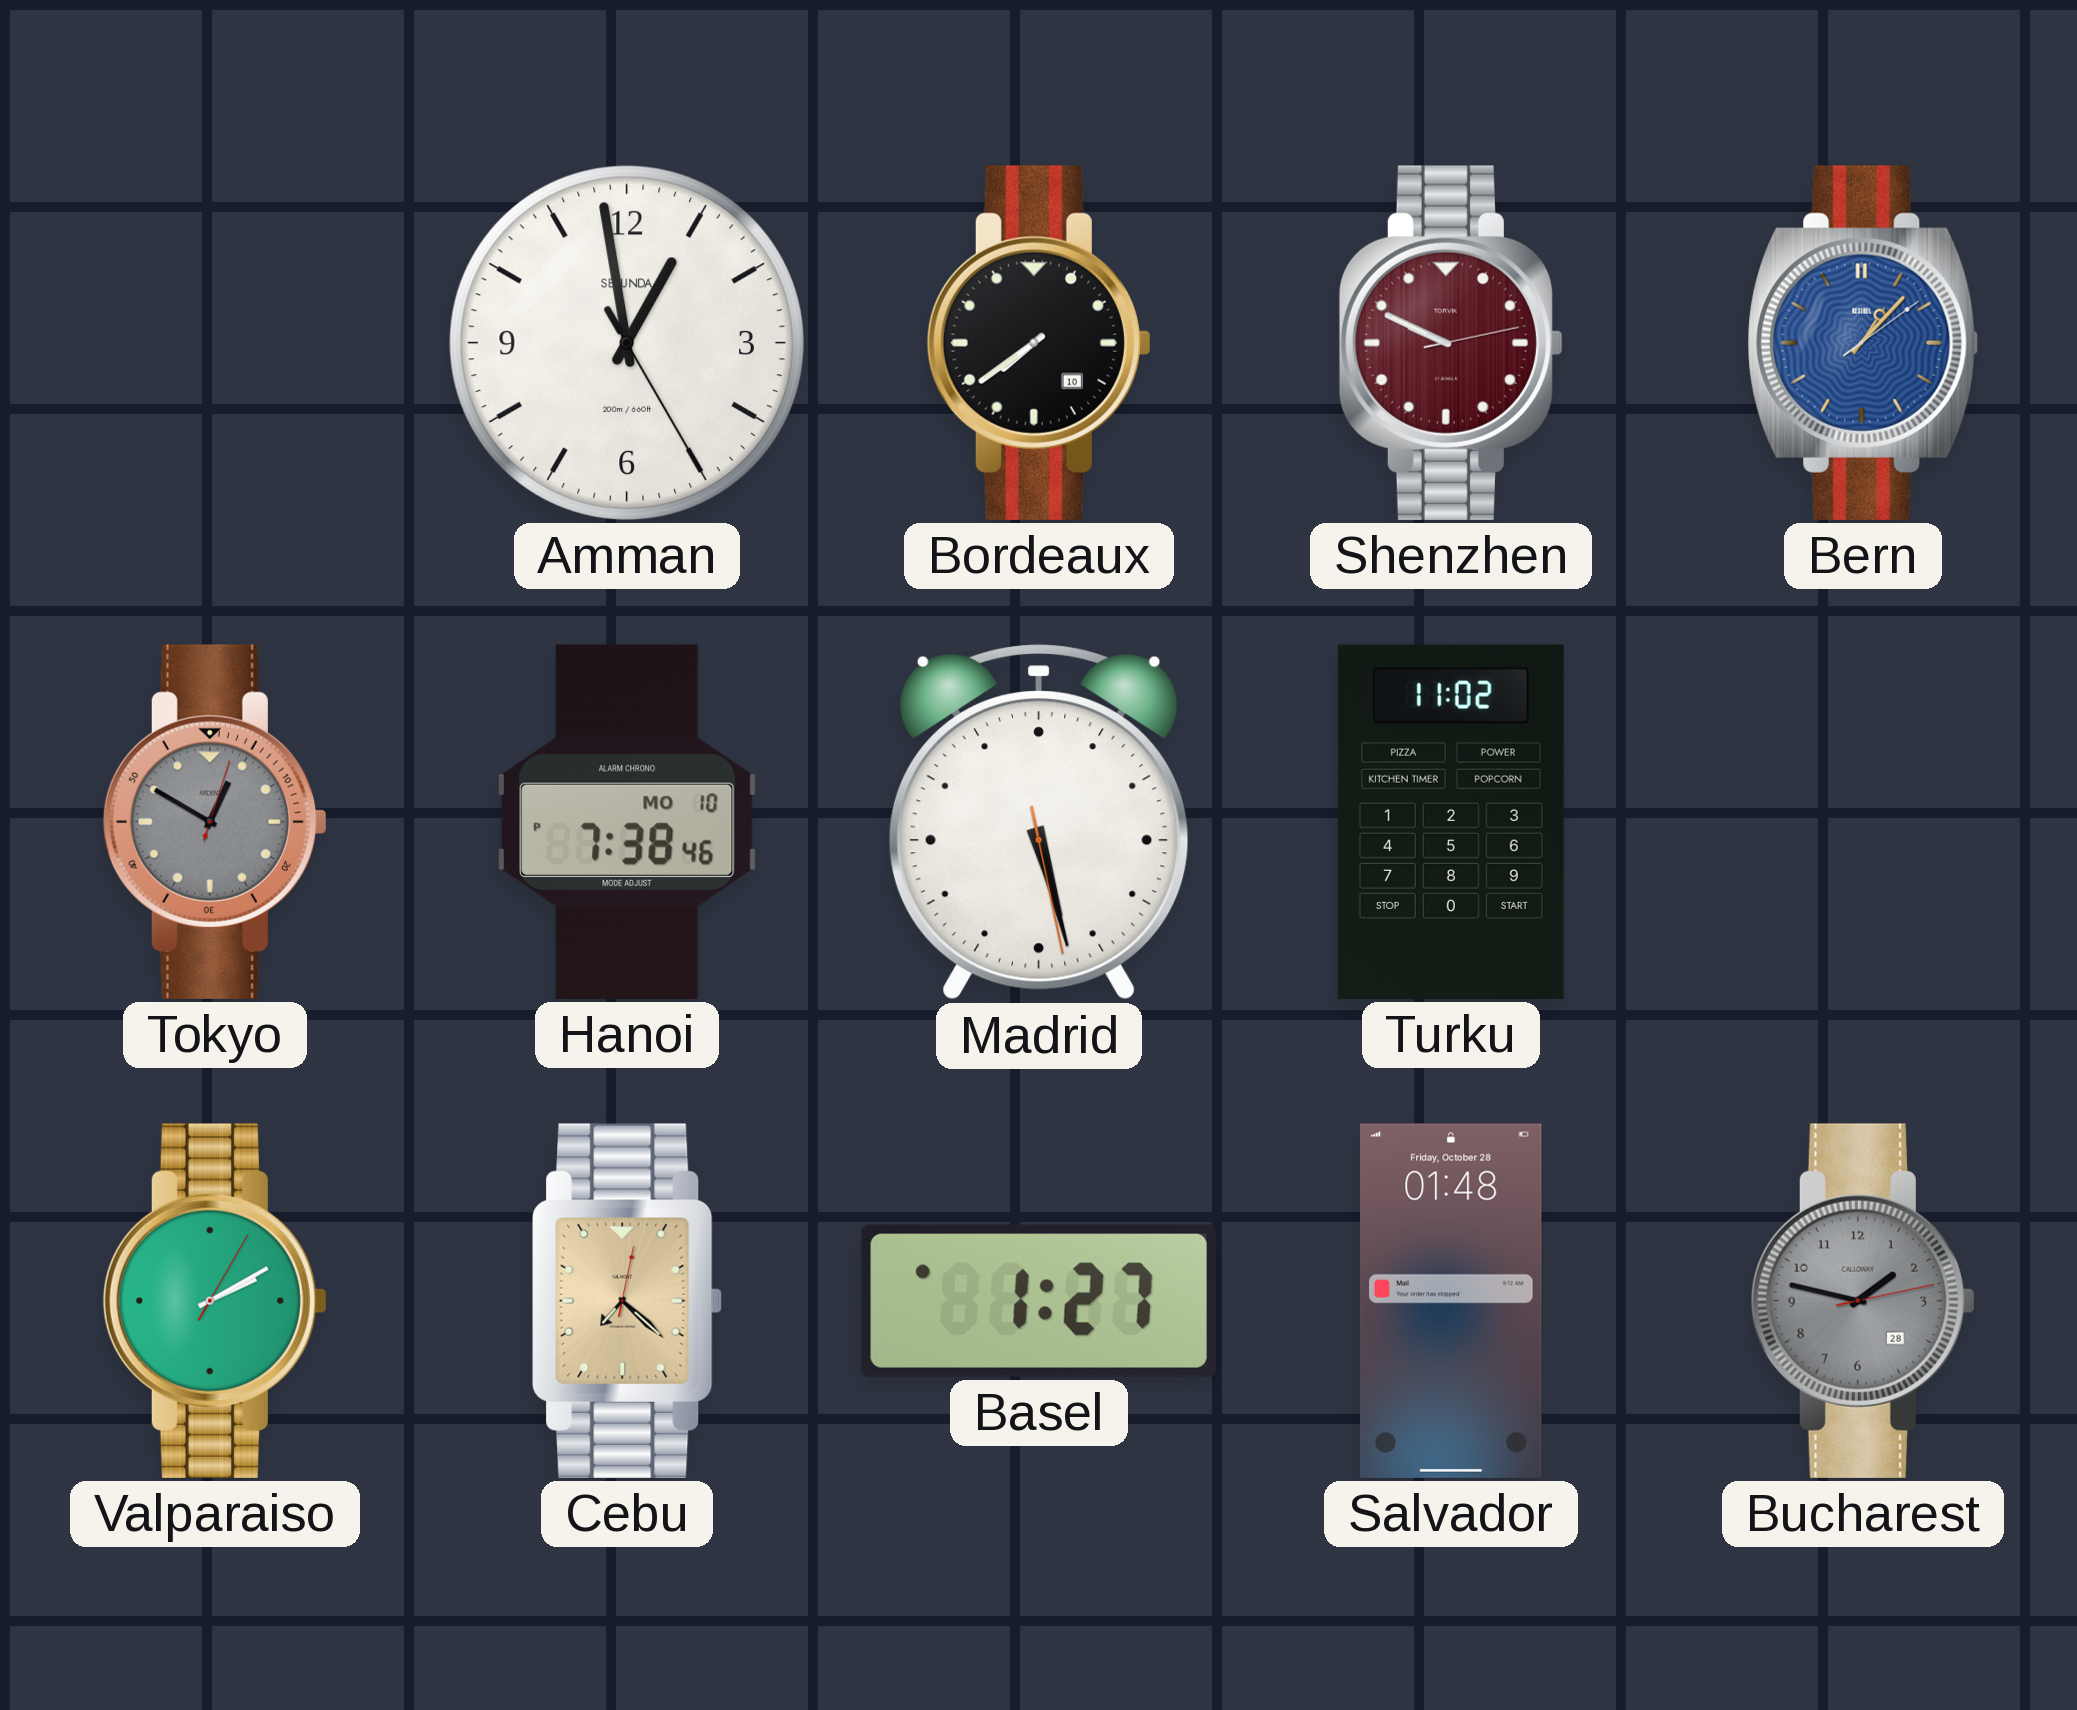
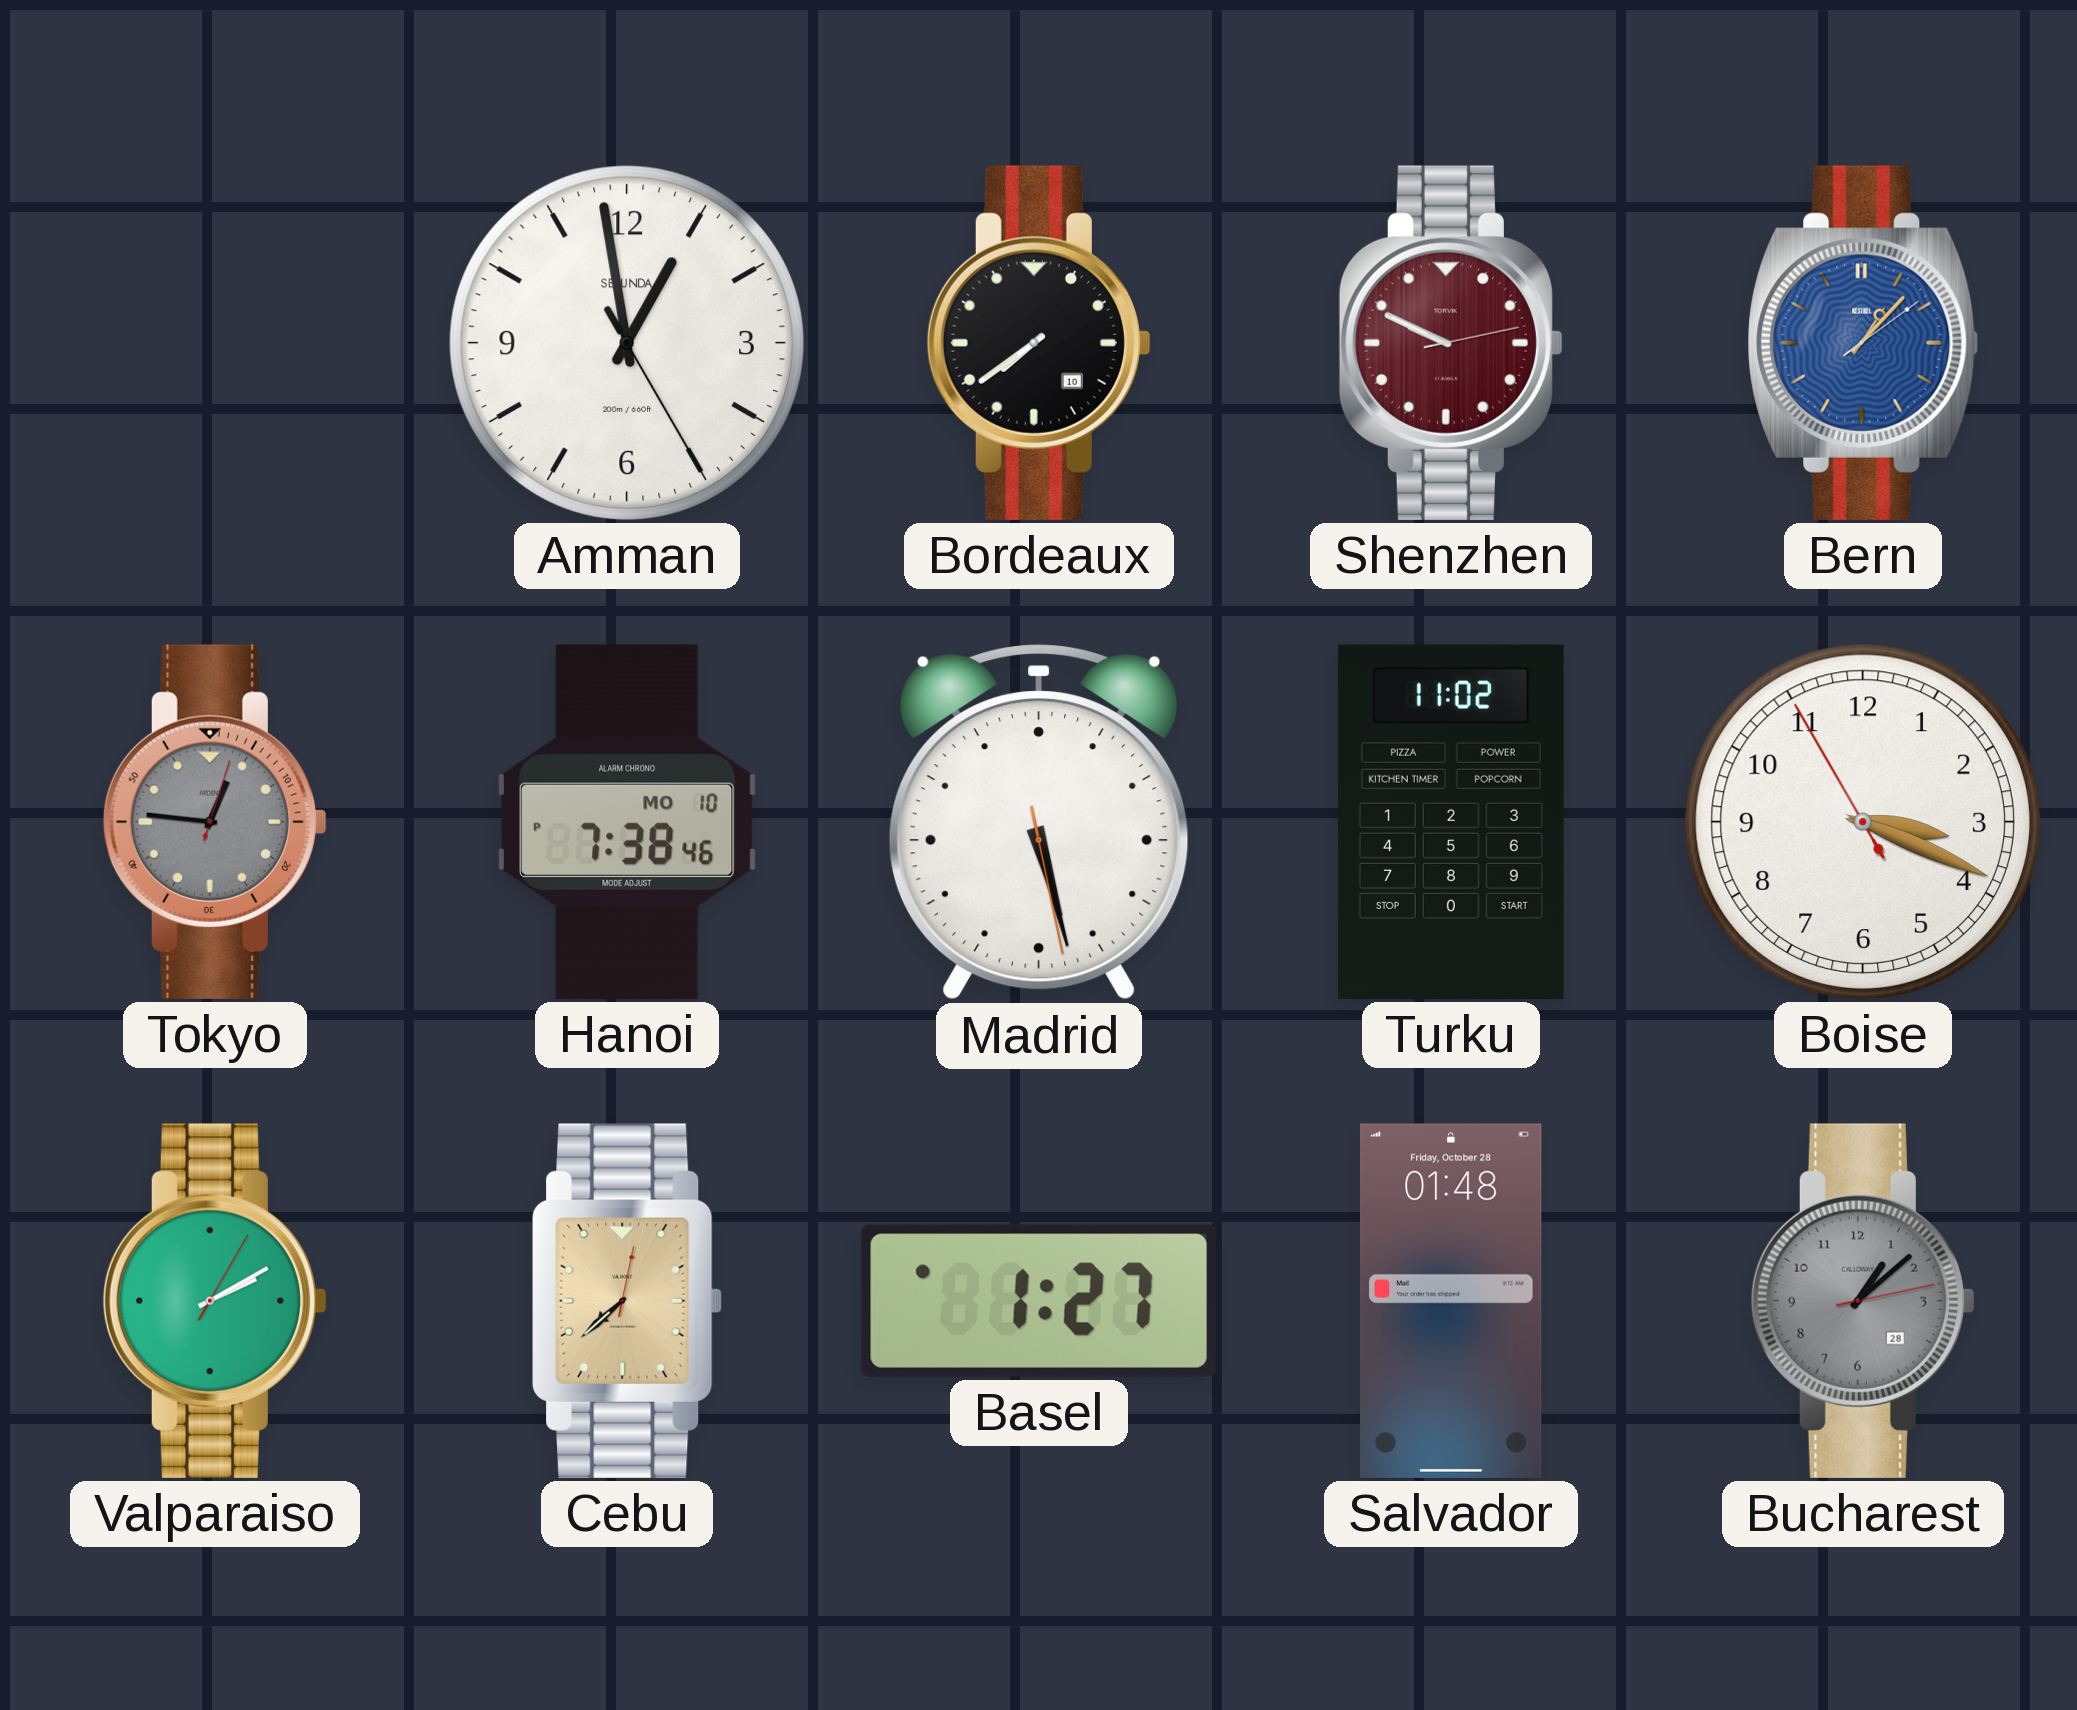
Tokyo: 12:50 -> 12:46 (215, 822)
Boise: none -> 3:18 (1863, 822)
Cebu: 7:22 -> 7:38 (627, 1301)
Bucharest: 1:47 -> 1:08 (1863, 1301)
